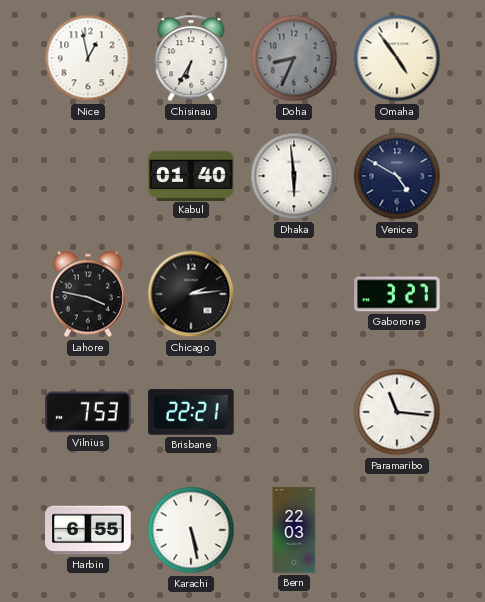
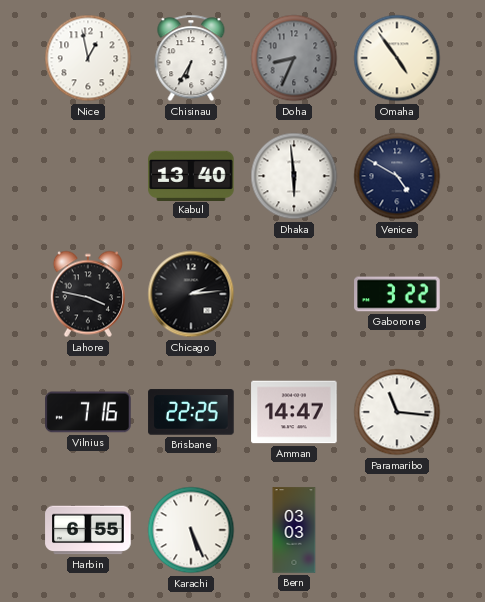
Kabul: 01:40 -> 13:40 (191, 175)
Gaborone: 3:27 -> 3:22 (397, 294)
Vilnius: 7:53 -> 7:16 (88, 412)
Brisbane: 22:21 -> 22:25 (191, 412)
Amman: none -> 14:47 (294, 412)
Karachi: 5:28 -> 5:26 (191, 530)
Bern: 22:03 -> 03:03 (294, 530)
